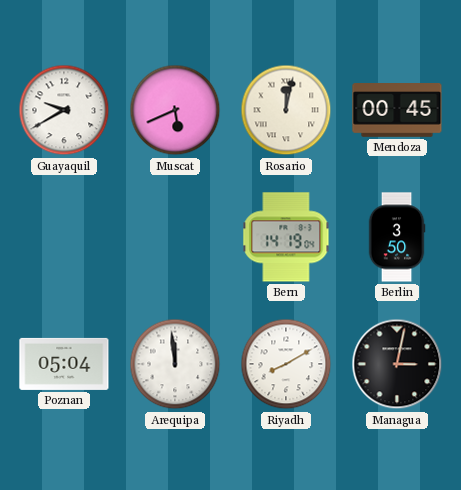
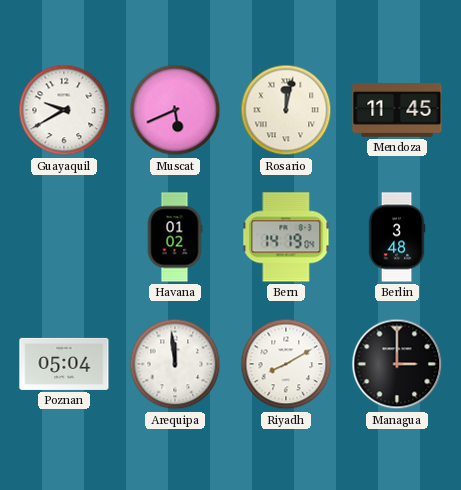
Mendoza: 00:45 -> 11:45 (397, 110)
Havana: none -> 01:02 (175, 237)
Berlin: 3:50 -> 3:48 (397, 237)
Managua: 3:02 -> 3:00 (397, 364)
